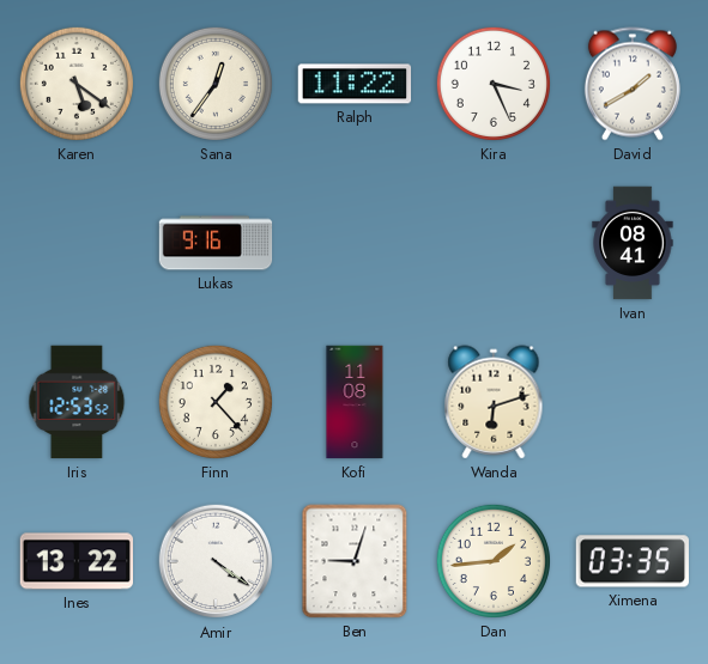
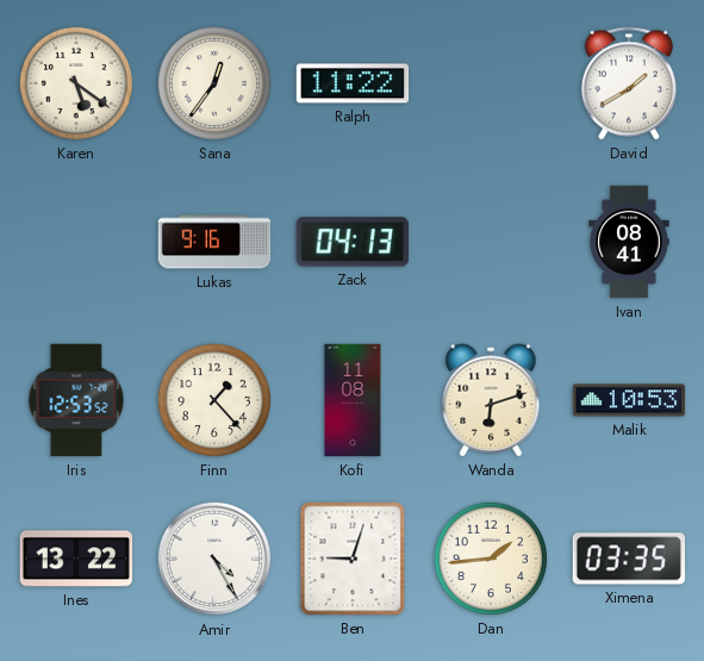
Kira: 3:26 -> none (494, 84)
Zack: none -> 04:13 (353, 242)
Malik: none -> 10:53 (629, 400)
Amir: 4:21 -> 4:25 (214, 559)
